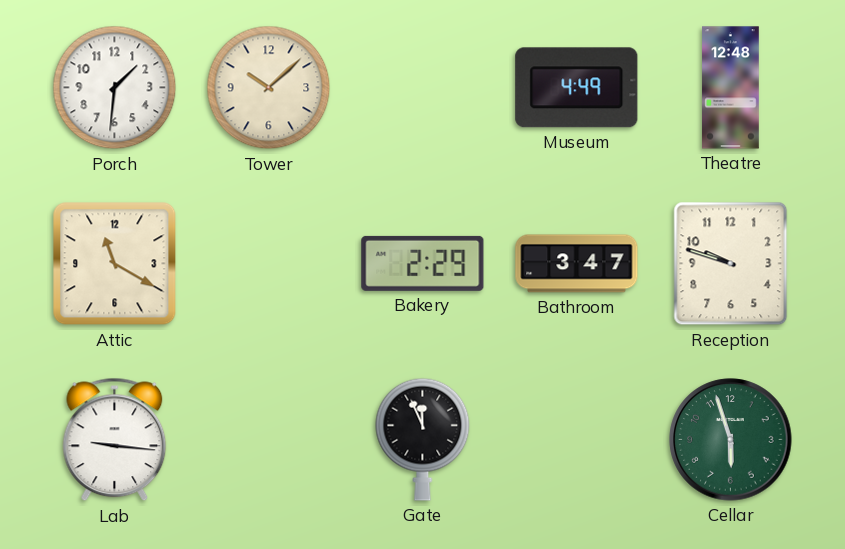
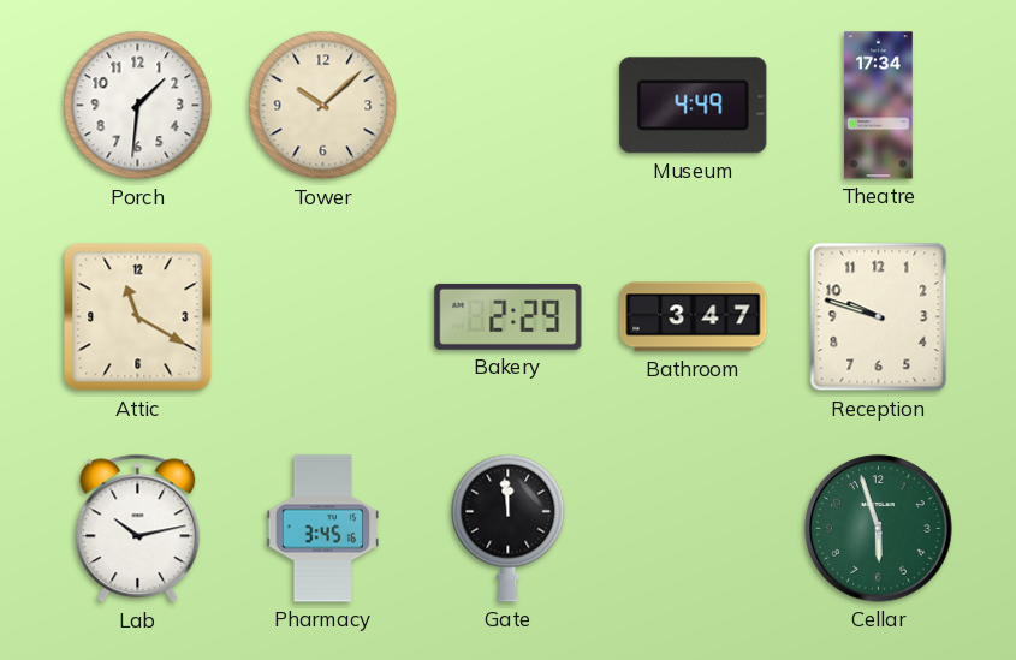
Theatre: 12:48 -> 17:34 (879, 106)
Lab: 9:16 -> 10:13 (138, 529)
Pharmacy: none -> 3:45 (322, 529)
Gate: 11:56 -> 11:59 (509, 528)
